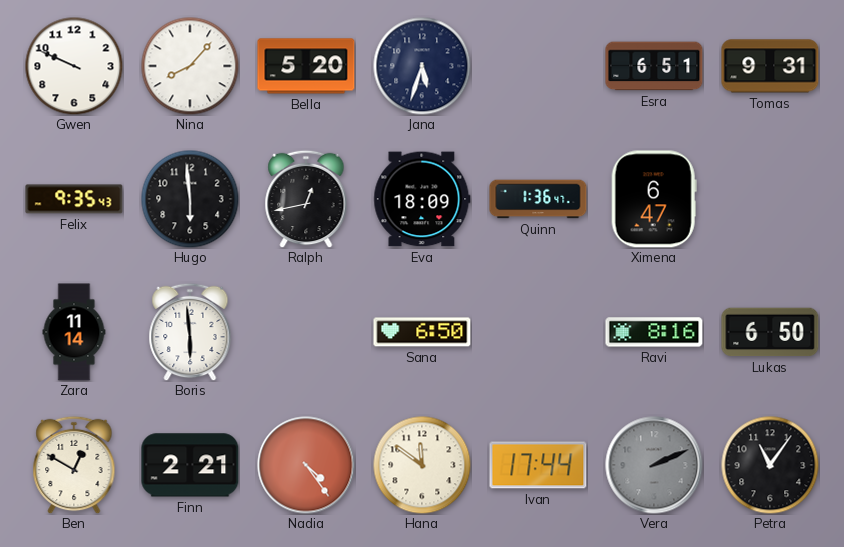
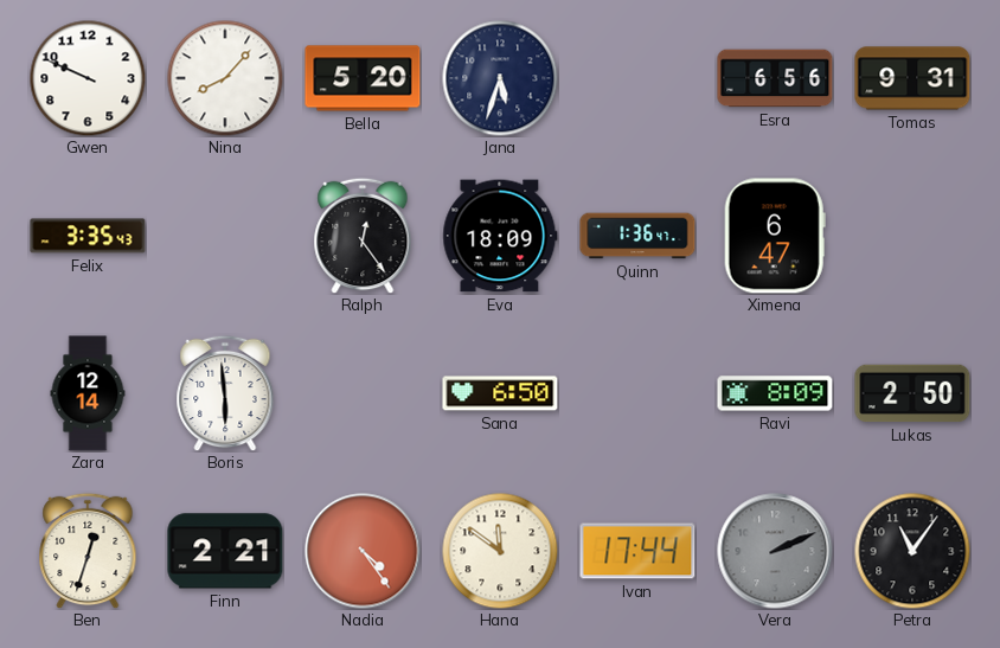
Esra: 6:51 -> 6:56 (775, 78)
Felix: 9:35 -> 3:35 (88, 236)
Hugo: 5:59 -> none (190, 199)
Ralph: 12:43 -> 12:24 (363, 236)
Zara: 11:14 -> 12:14 (88, 393)
Ravi: 8:16 -> 8:09 (775, 393)
Lukas: 6:50 -> 2:50 (912, 393)
Ben: 12:50 -> 12:33 (88, 551)
